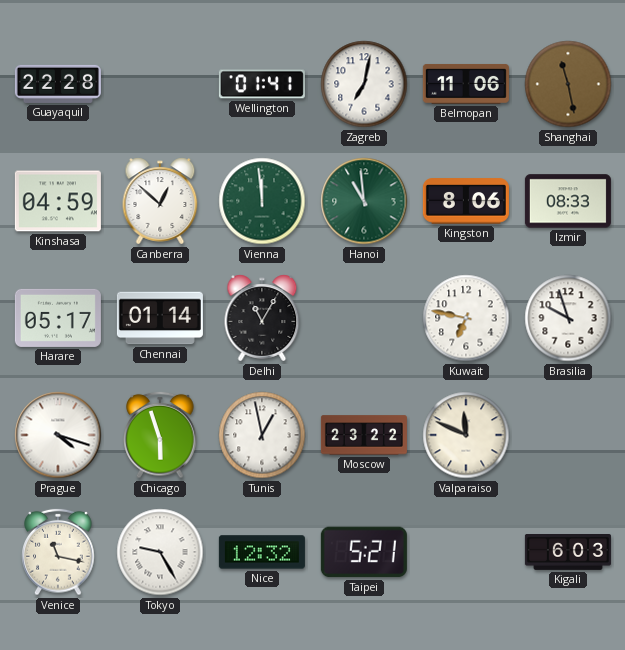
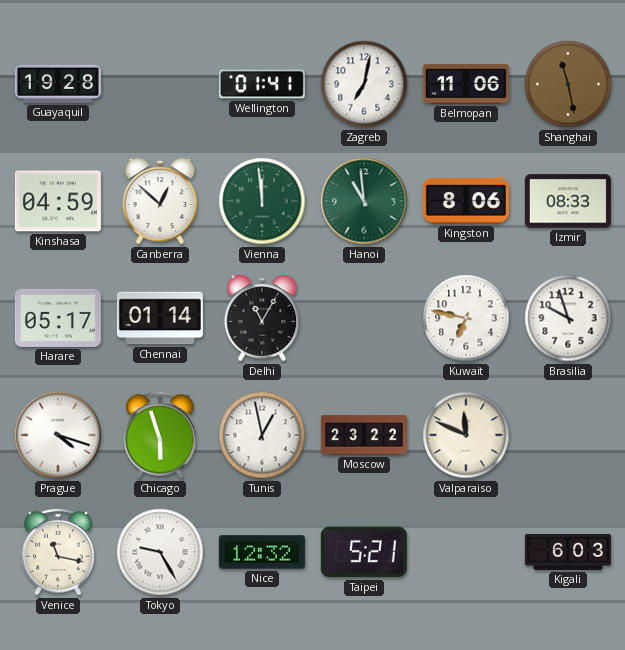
Guayaquil: 22:28 -> 19:28 (58, 84)
